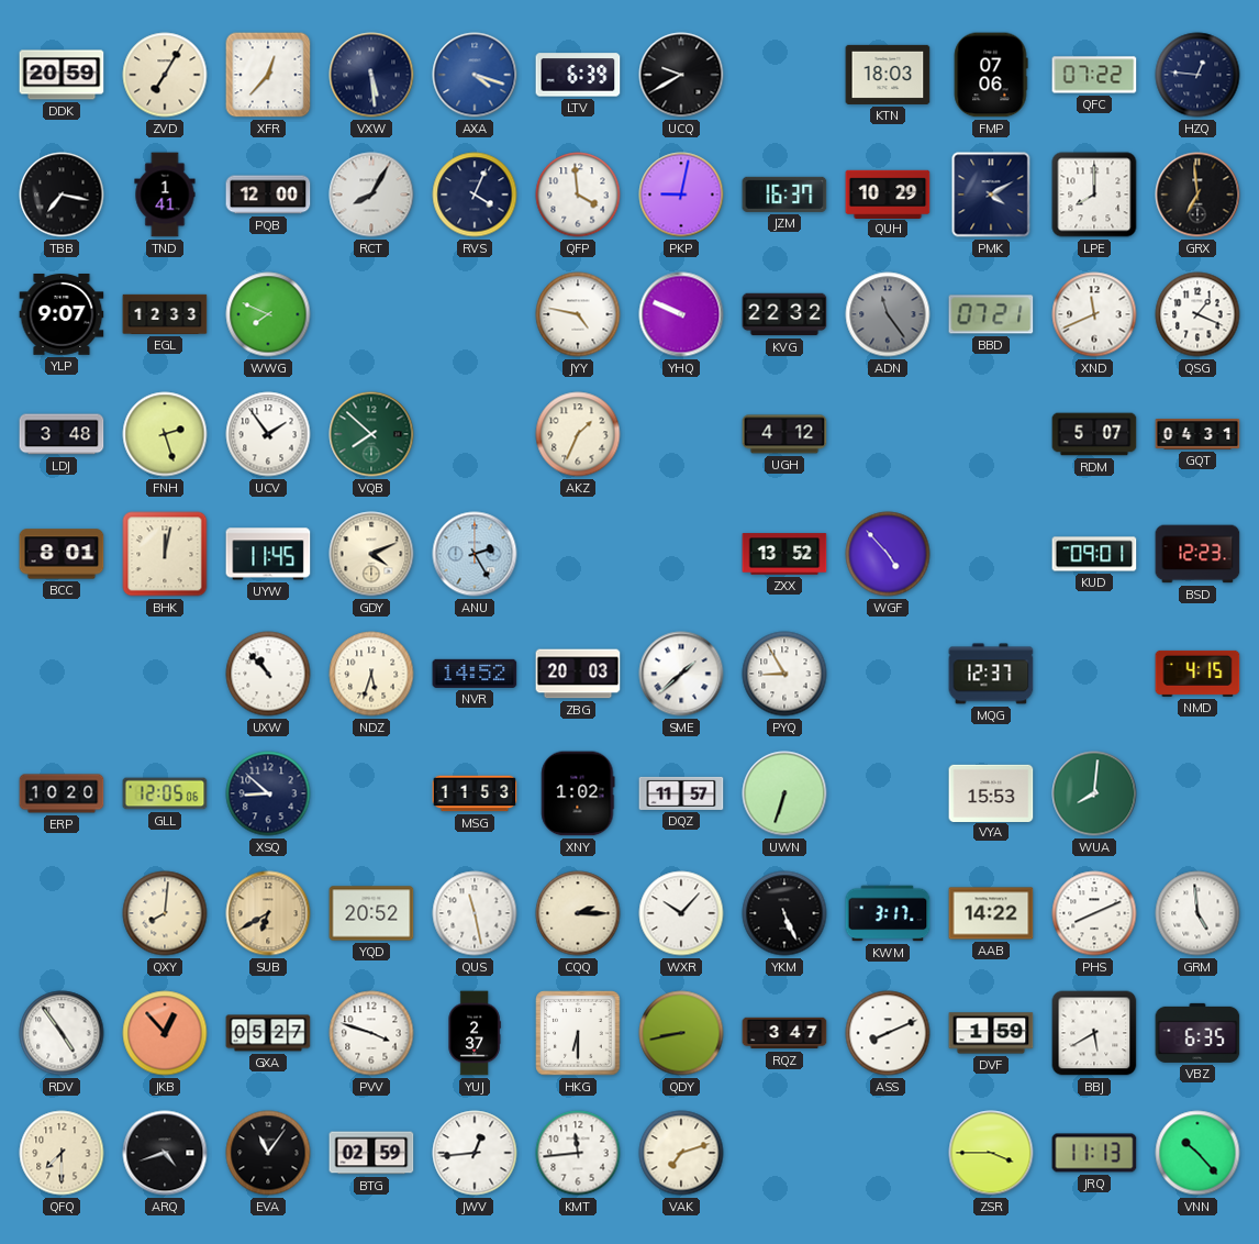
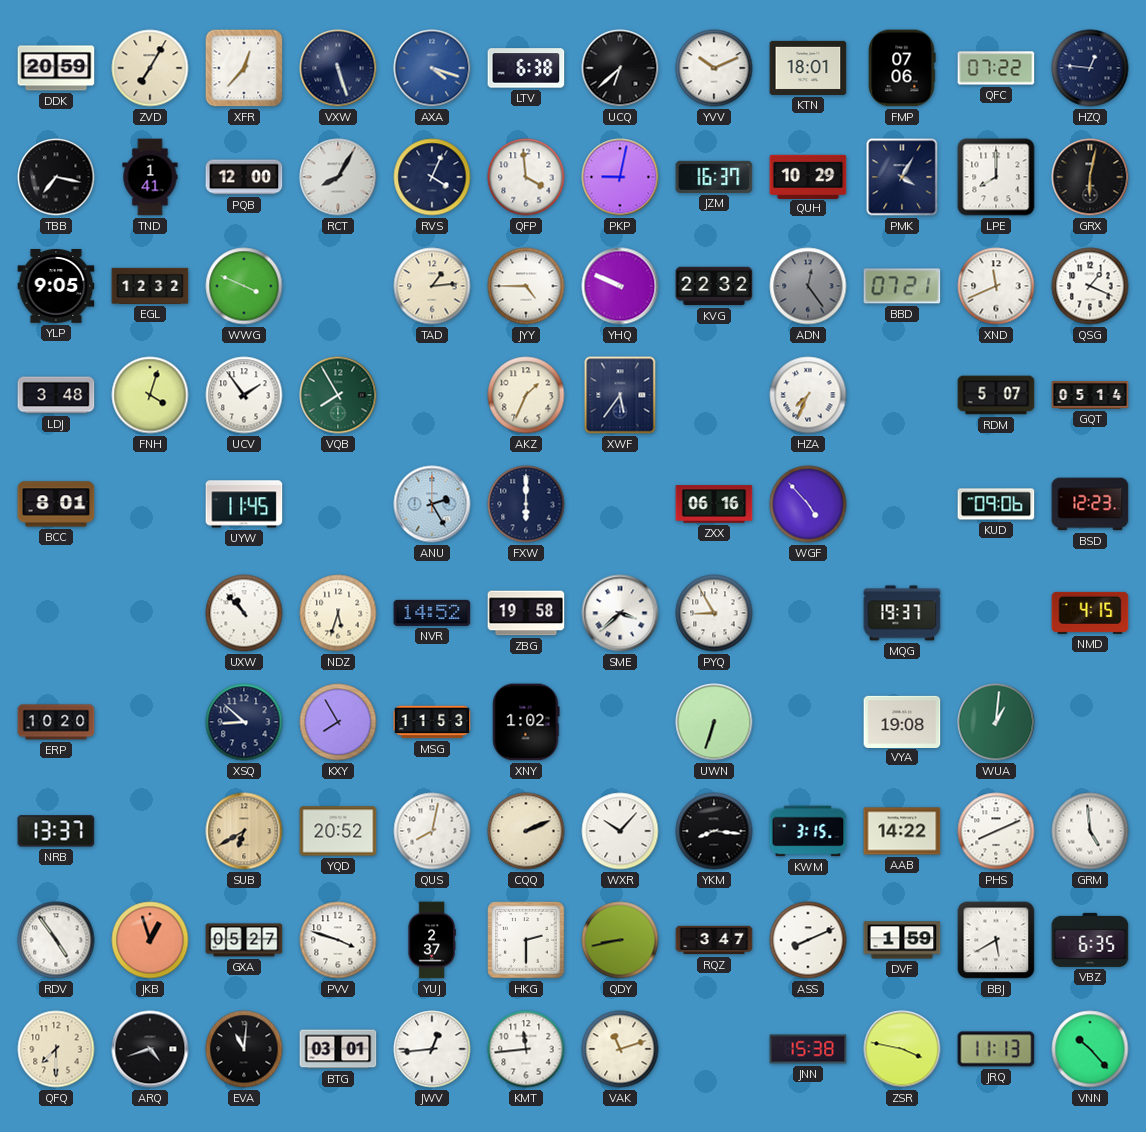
VXW: 5:29 -> 5:27 (338, 68)
LTV: 6:39 -> 6:38 (526, 68)
UCQ: 9:40 -> 6:38 (620, 68)
YVV: none -> 10:11 (714, 68)
KTN: 18:03 -> 18:01 (808, 68)
PMK: 4:10 -> 4:05 (902, 177)
GRX: 6:59 -> 6:02 (1090, 177)
YLP: 9:07 -> 9:05 (56, 287)
EGL: 12:33 -> 12:32 (150, 286)
WWG: 7:49 -> 3:49 (244, 286)
TAD: none -> 1:14 (432, 286)
JYY: 4:47 -> 4:45 (526, 286)
ADN: 11:24 -> 12:24 (808, 286)
FNH: 2:27 -> 4:03 (150, 395)
VQB: 7:52 -> 7:55 (338, 395)
XWF: none -> 5:36 (620, 395)
UGH: 4:12 -> none (784, 434)
HZA: none -> 7:34 (808, 395)
GQT: 04:31 -> 05:14 (1090, 396)
BHK: 12:02 -> none (165, 554)
GDY: 4:11 -> none (371, 554)
FXW: none -> 6:00 (526, 504)
ZXX: 13:52 -> 06:16 (714, 504)
KUD: 09:01 -> 09:06 (996, 504)
ZBG: 20:03 -> 19:58 (526, 613)
SME: 1:38 -> 3:38 (620, 613)
MQG: 12:37 -> 19:37 (902, 613)
GLL: 12:05 -> none (165, 793)
KXY: none -> 7:55 (338, 722)
DQZ: 11:57 -> none (681, 793)
VYA: 15:53 -> 19:08 (902, 721)
WUA: 8:01 -> 1:01 (996, 722)
NRB: none -> 13:37 (56, 831)
QXY: 8:01 -> none (165, 913)
QUS: 11:28 -> 8:02 (432, 831)
CQQ: 2:15 -> 2:11 (526, 831)
YKM: 5:26 -> 8:16 (714, 831)
KWM: 3:17 -> 3:15 (808, 831)
JKB: 12:53 -> 12:57 (150, 940)
HKG: 6:30 -> 2:30 (526, 940)
EVA: 11:06 -> 11:01 (244, 1049)
BTG: 02:59 -> 03:01 (338, 1049)
VAK: 7:12 -> 11:12 (620, 1049)
JNN: none -> 15:38 (808, 1049)
ZSR: 3:45 -> 3:47 (902, 1049)
